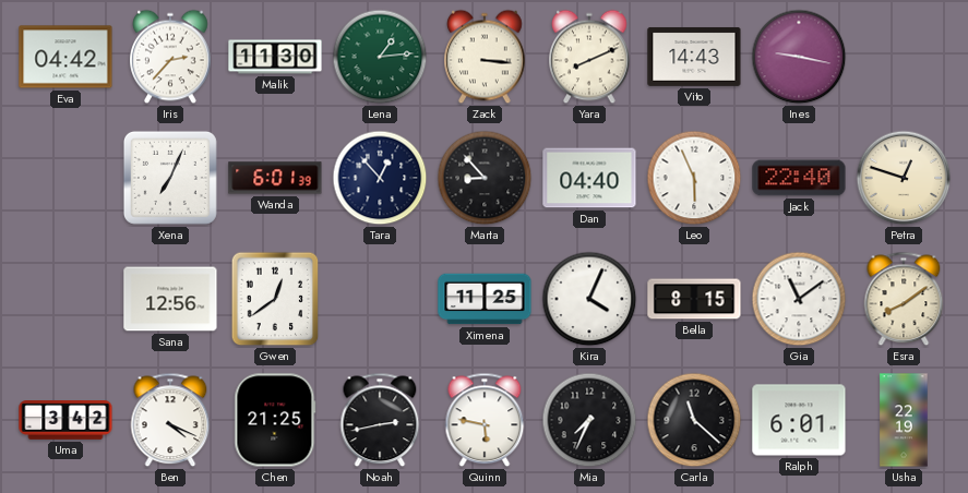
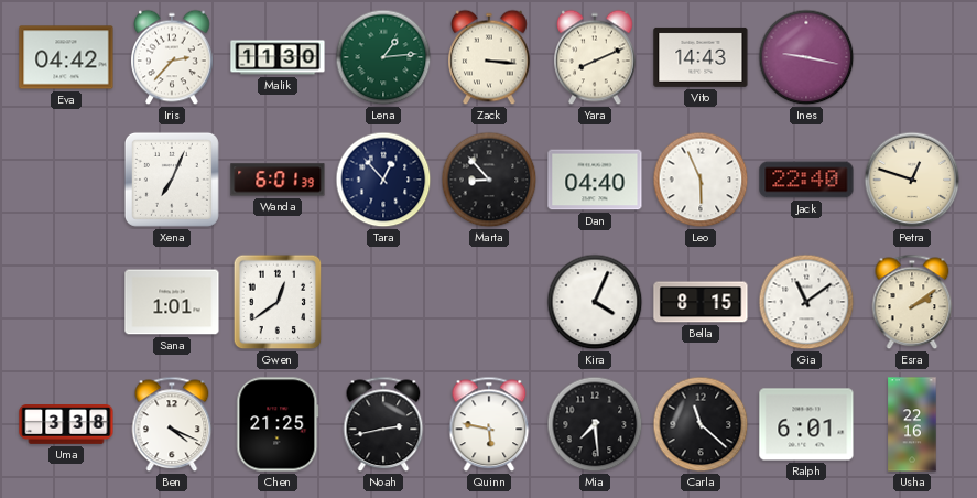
Sana: 12:56 -> 1:01 (172, 302)
Ximena: 11:25 -> none (485, 299)
Esra: 8:09 -> 2:09 (912, 302)
Uma: 3:42 -> 3:38 (66, 425)
Mia: 7:34 -> 7:29 (595, 424)
Usha: 22:19 -> 22:16 (912, 424)
